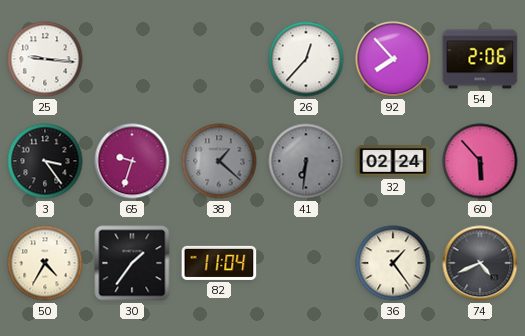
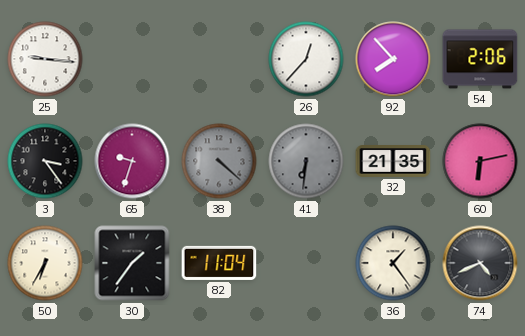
38: 1:22 -> 4:22 (219, 161)
32: 02:24 -> 21:35 (393, 162)
60: 5:53 -> 6:13 (480, 161)
50: 4:35 -> 6:35 (45, 263)
